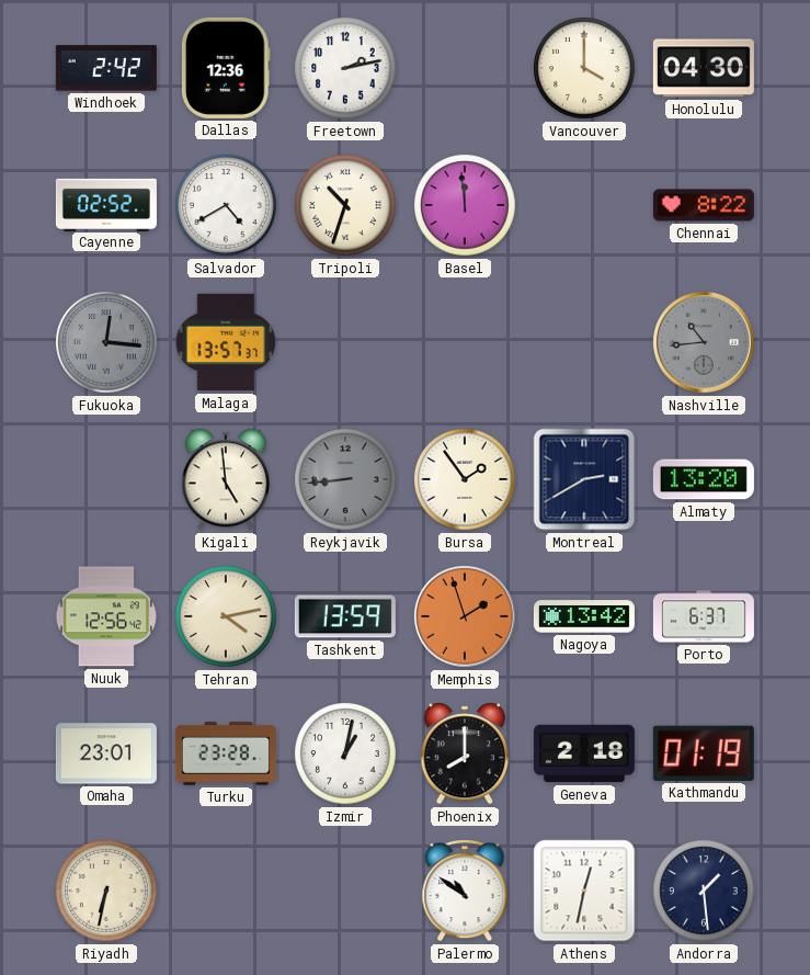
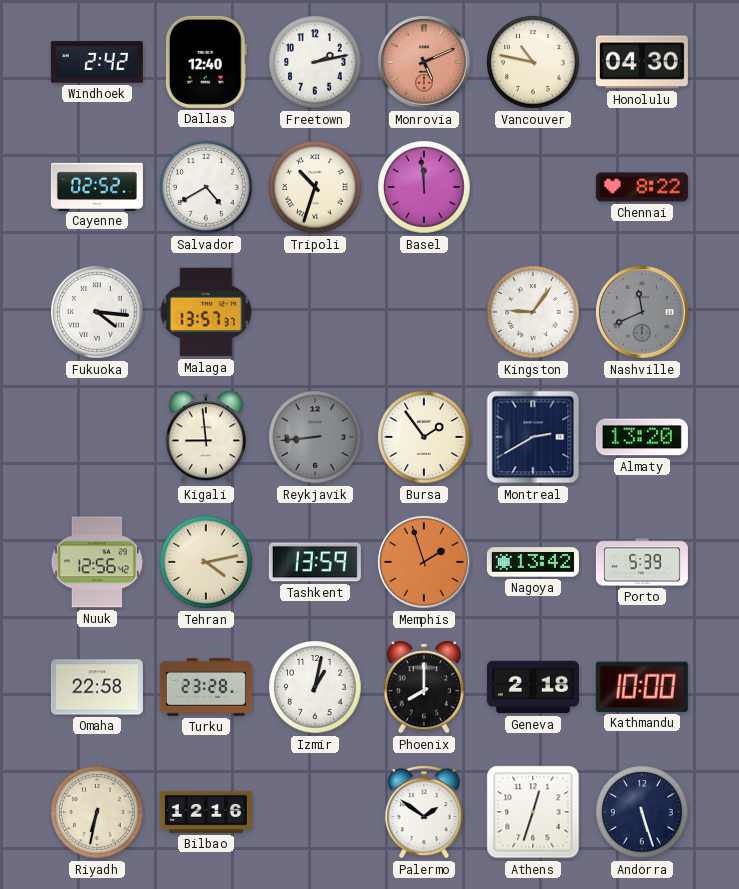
Dallas: 12:36 -> 12:40 (206, 62)
Monrovia: none -> 5:11 (425, 63)
Vancouver: 4:00 -> 10:47 (533, 62)
Fukuoka: 12:16 -> 4:16 (97, 312)
Fukuoka dial: grey -> white (97, 312)
Kingston: none -> 9:06 (533, 312)
Nashville: 10:44 -> 11:41 (643, 313)
Kigali: 4:59 -> 8:59 (206, 437)
Porto: 6:37 -> 5:39 (642, 562)
Omaha: 23:01 -> 22:58 (97, 687)
Kathmandu: 01:19 -> 10:00 (642, 687)
Bilbao: none -> 12:16 (206, 812)
Palermo: 10:51 -> 1:51 (424, 812)
Athens: 12:32 -> 12:33 (533, 812)
Andorra: 1:29 -> 5:27 (642, 812)
